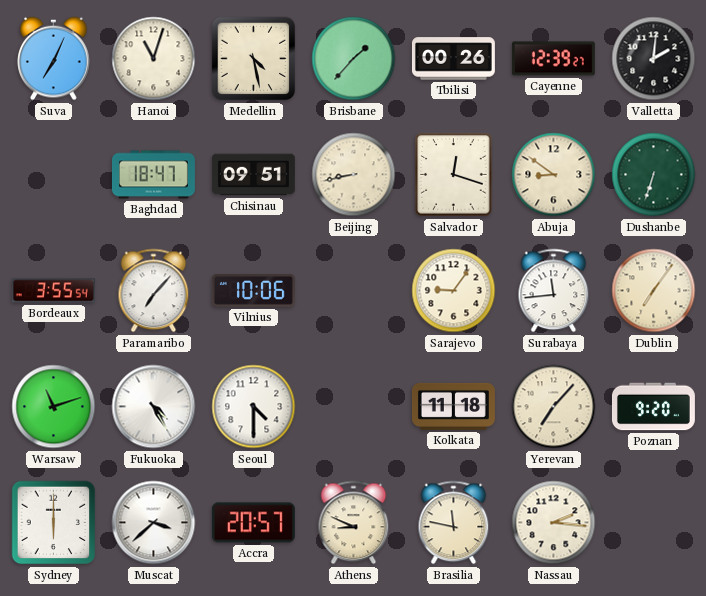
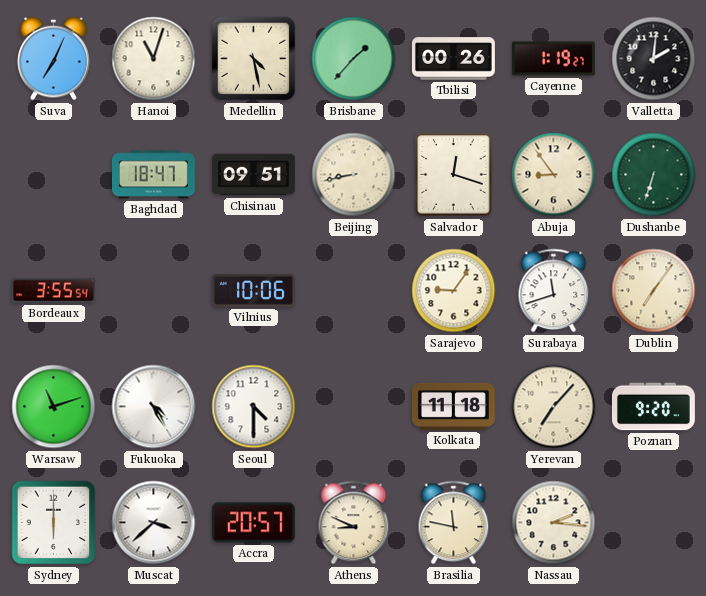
Cayenne: 12:39 -> 1:19 (553, 59)
Abuja: 8:51 -> 8:54 (554, 175)
Paramaribo: 7:07 -> none (154, 291)
Surabaya: 11:44 -> 11:42 (554, 291)
